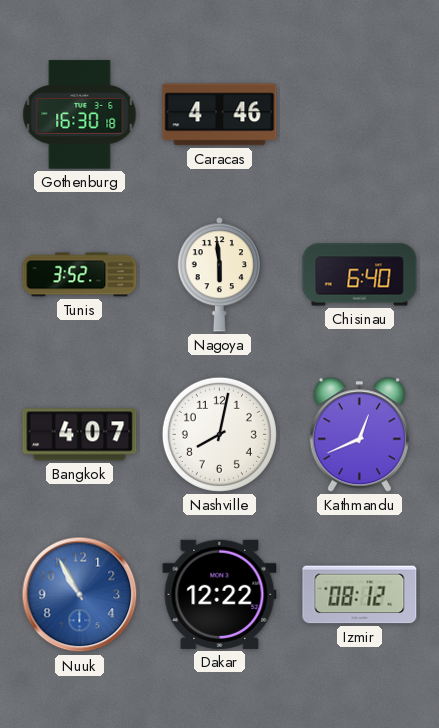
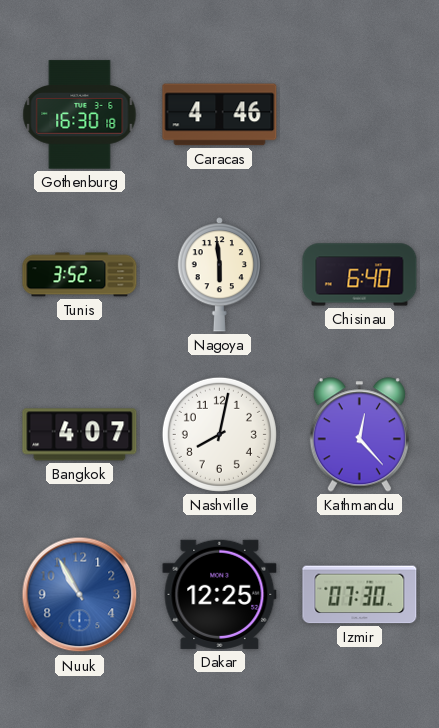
Kathmandu: 12:41 -> 12:23 (359, 435)
Dakar: 12:22 -> 12:25 (220, 594)
Izmir: 08:12 -> 07:30 (360, 595)
